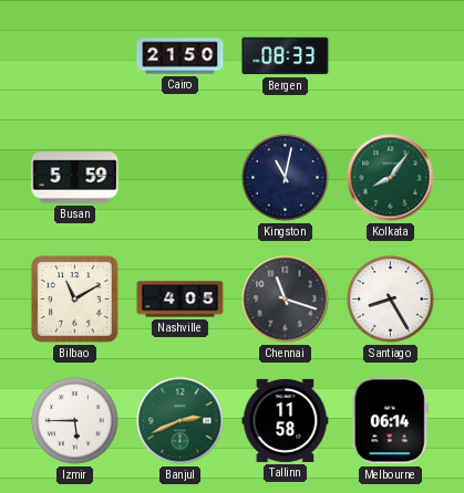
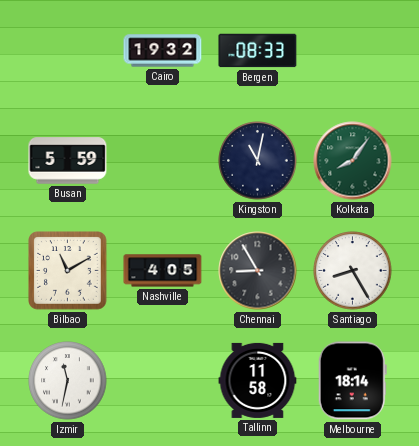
Cairo: 21:50 -> 19:32 (163, 51)
Chennai: 11:18 -> 8:55 (258, 271)
Izmir: 5:45 -> 11:32 (68, 381)
Banjul: 2:41 -> none (181, 421)
Melbourne: 06:14 -> 18:14 (352, 381)
